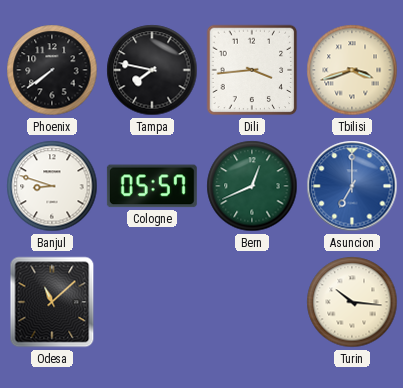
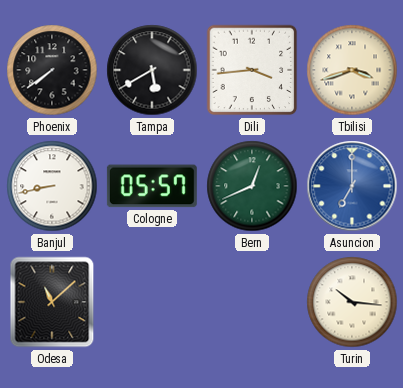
Tampa: 7:47 -> 5:40 (152, 70)
Banjul: 8:48 -> 8:43 (52, 186)
